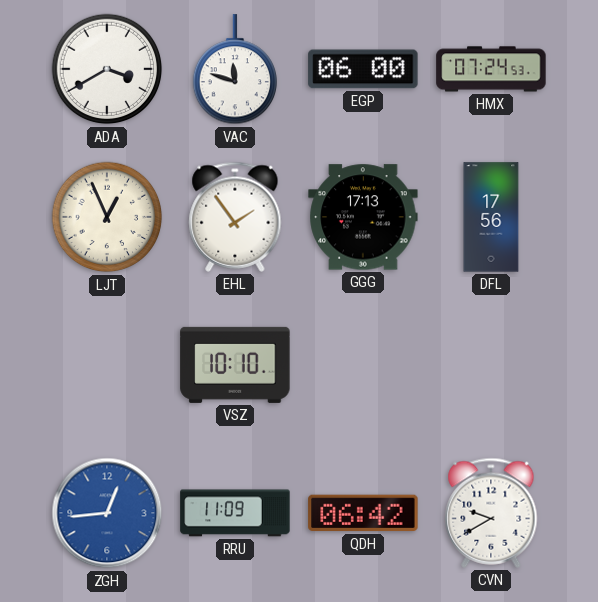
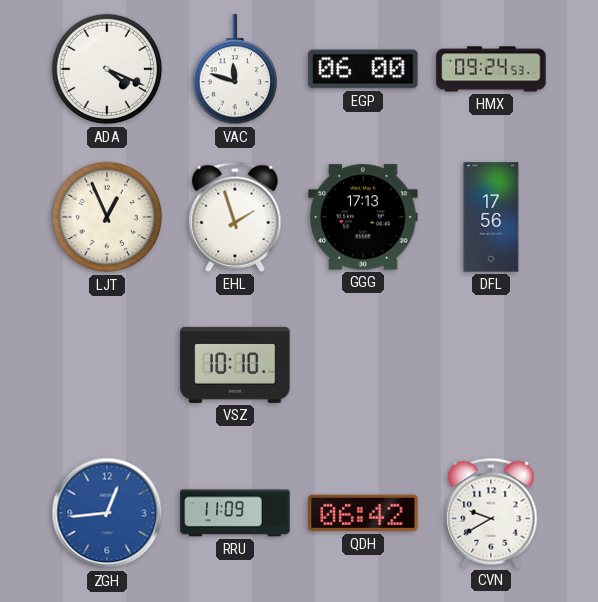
ADA: 3:40 -> 4:19 (107, 69)
HMX: 07:24 -> 09:24 (491, 69)
EHL: 1:54 -> 1:57 (235, 217)
